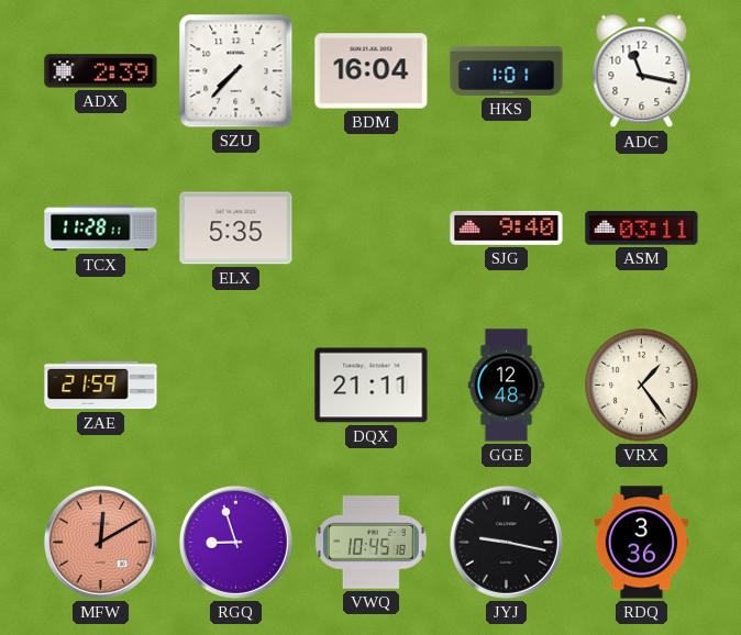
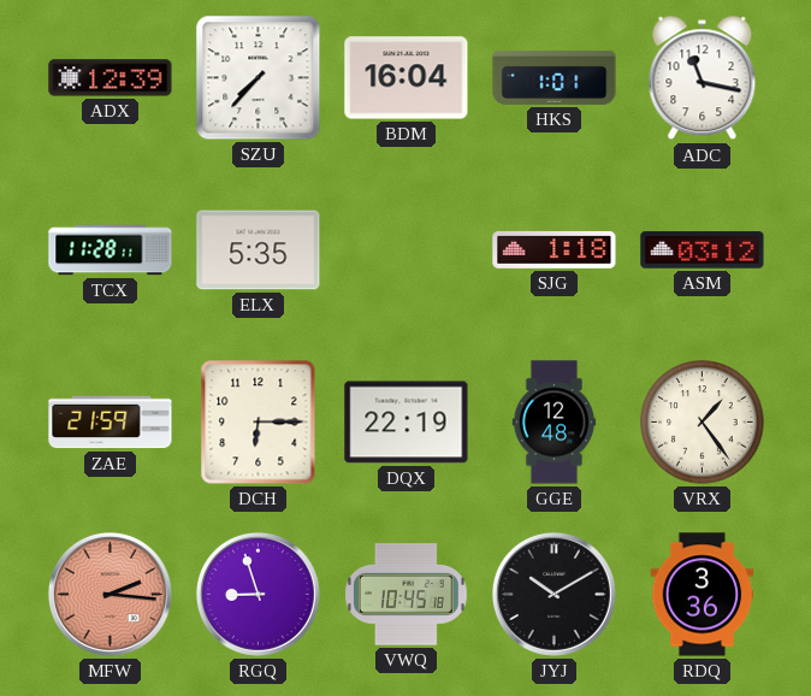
ADX: 2:39 -> 12:39 (111, 78)
SJG: 9:40 -> 1:18 (555, 249)
ASM: 03:11 -> 03:12 (703, 250)
DCH: none -> 6:15 (259, 423)
DQX: 21:11 -> 22:19 (407, 423)
MFW: 12:10 -> 2:16 (109, 594)
JYJ: 9:17 -> 10:10 (554, 594)
